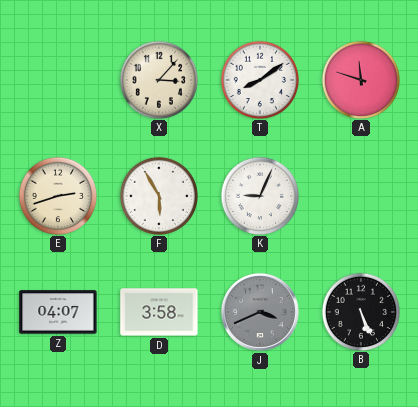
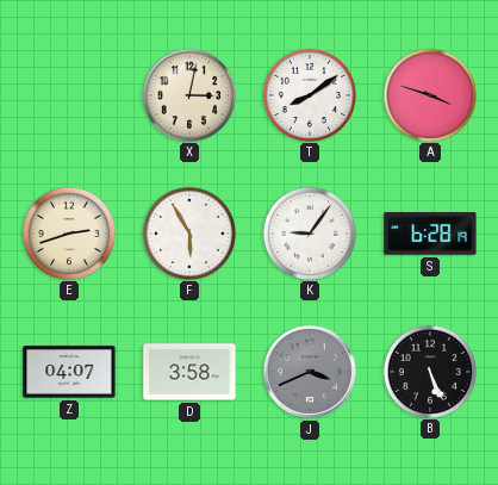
X: 3:07 -> 3:02 (188, 94)
A: 11:48 -> 3:48 (429, 94)
K: 9:04 -> 9:06 (309, 232)
S: none -> 6:28 (430, 234)
